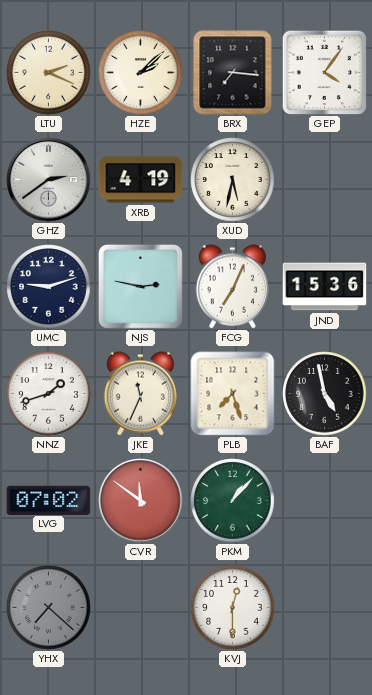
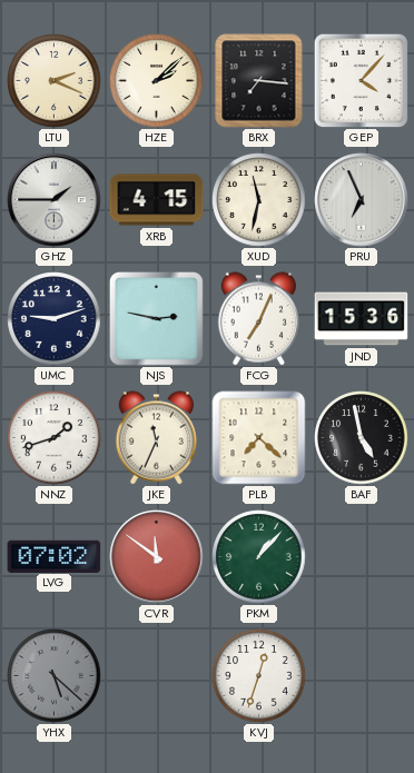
GEP: 4:06 -> 4:07 (361, 80)
GHZ: 2:39 -> 1:45 (55, 200)
XRB: 4:19 -> 4:15 (157, 200)
XUD: 5:32 -> 11:32 (259, 200)
PRU: none -> 6:56 (362, 200)
PLB: 7:27 -> 7:22 (259, 438)
YHX: 7:22 -> 5:22 (55, 676)
KVJ: 12:30 -> 12:33 (259, 676)
